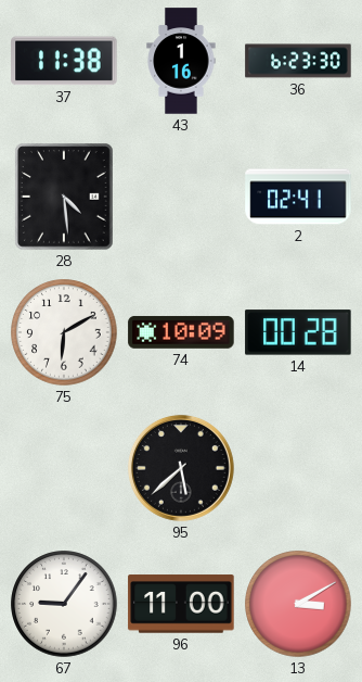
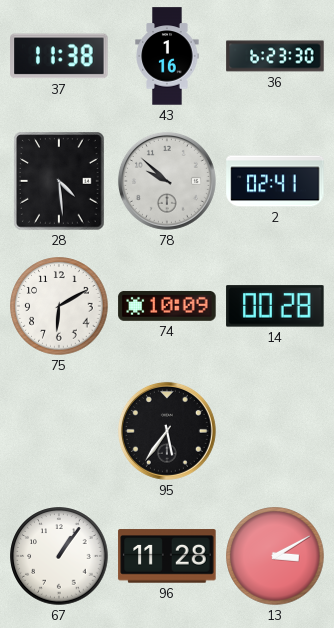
78: none -> 9:52 (167, 181)
95: 5:38 -> 5:36 (167, 431)
67: 9:06 -> 1:06 (59, 556)
96: 11:00 -> 11:28 (167, 556)
